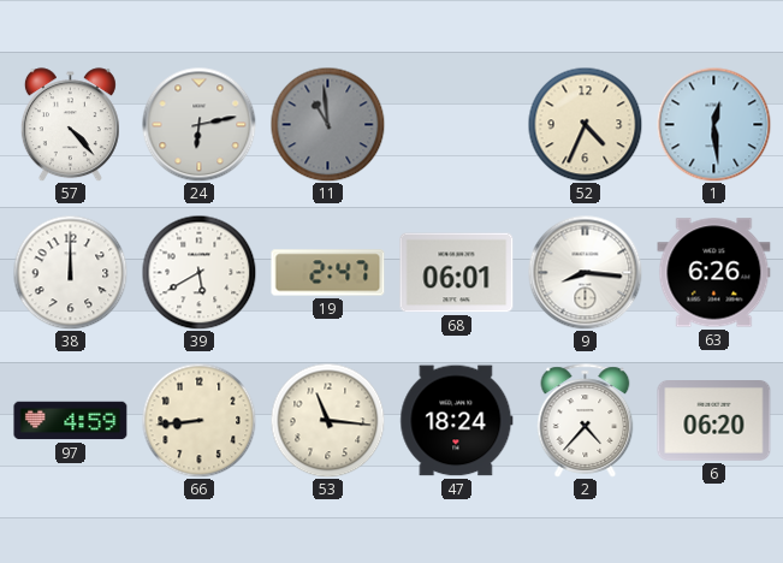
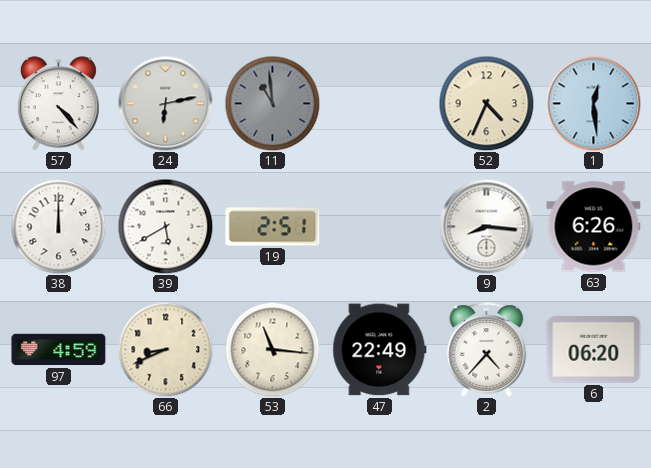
19: 2:47 -> 2:51 (273, 227)
68: 06:01 -> none (457, 273)
66: 8:44 -> 8:41 (165, 349)
47: 18:24 -> 22:49 (380, 350)
